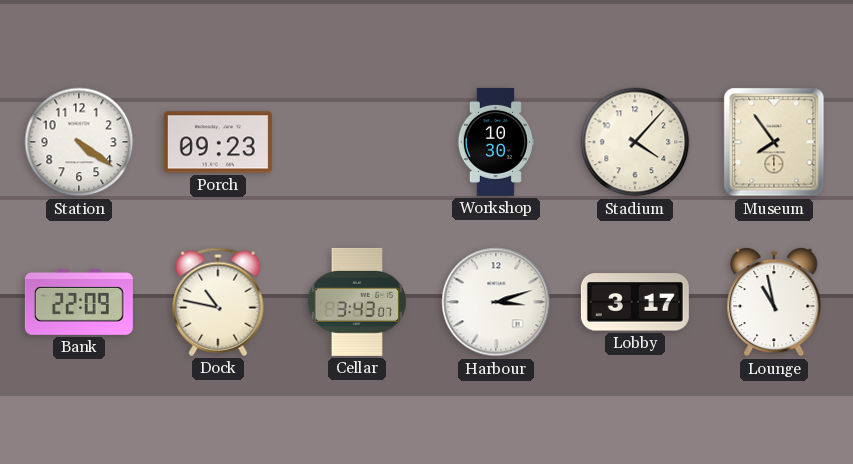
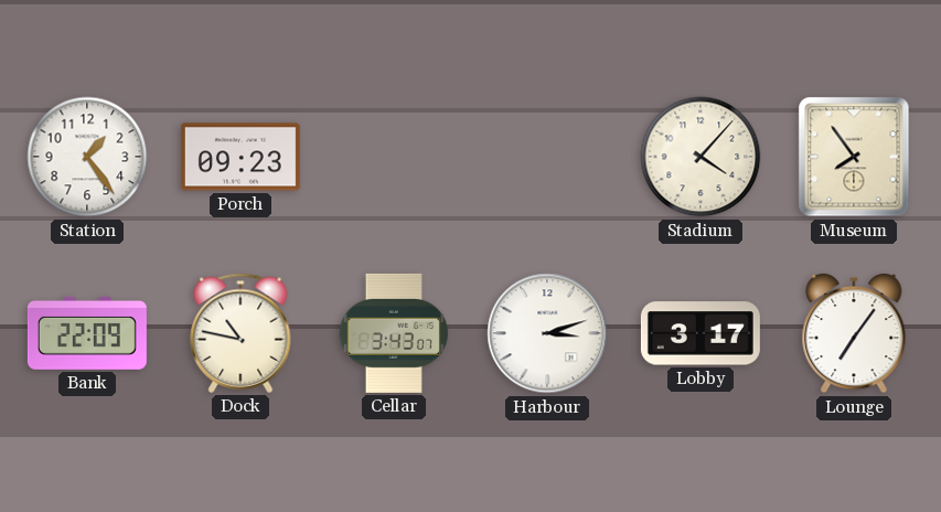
Station: 4:21 -> 1:24 (87, 157)
Workshop: 10:30 -> none (495, 142)
Lounge: 10:58 -> 7:06 (854, 333)
